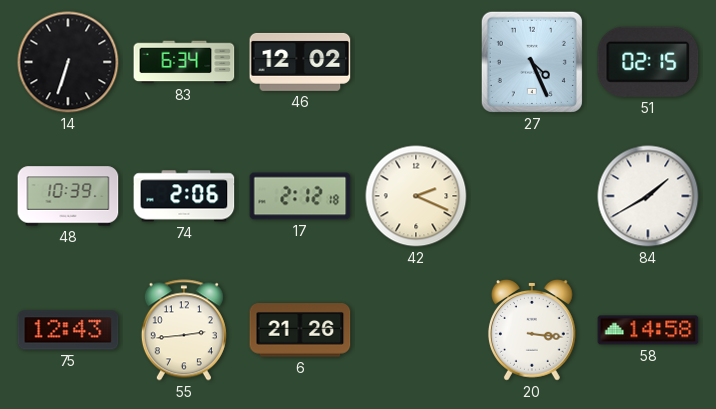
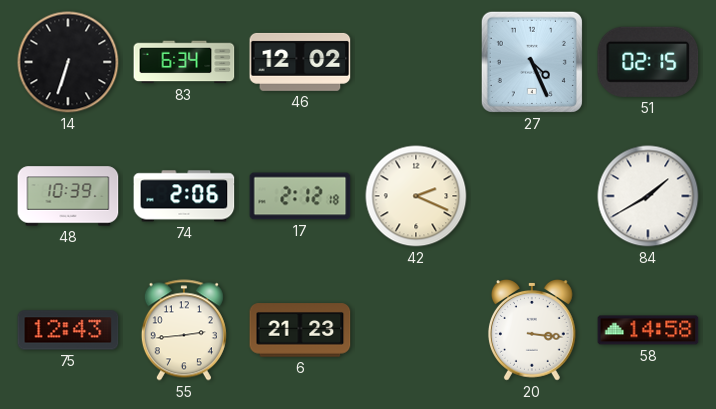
6: 21:26 -> 21:23 (300, 330)
